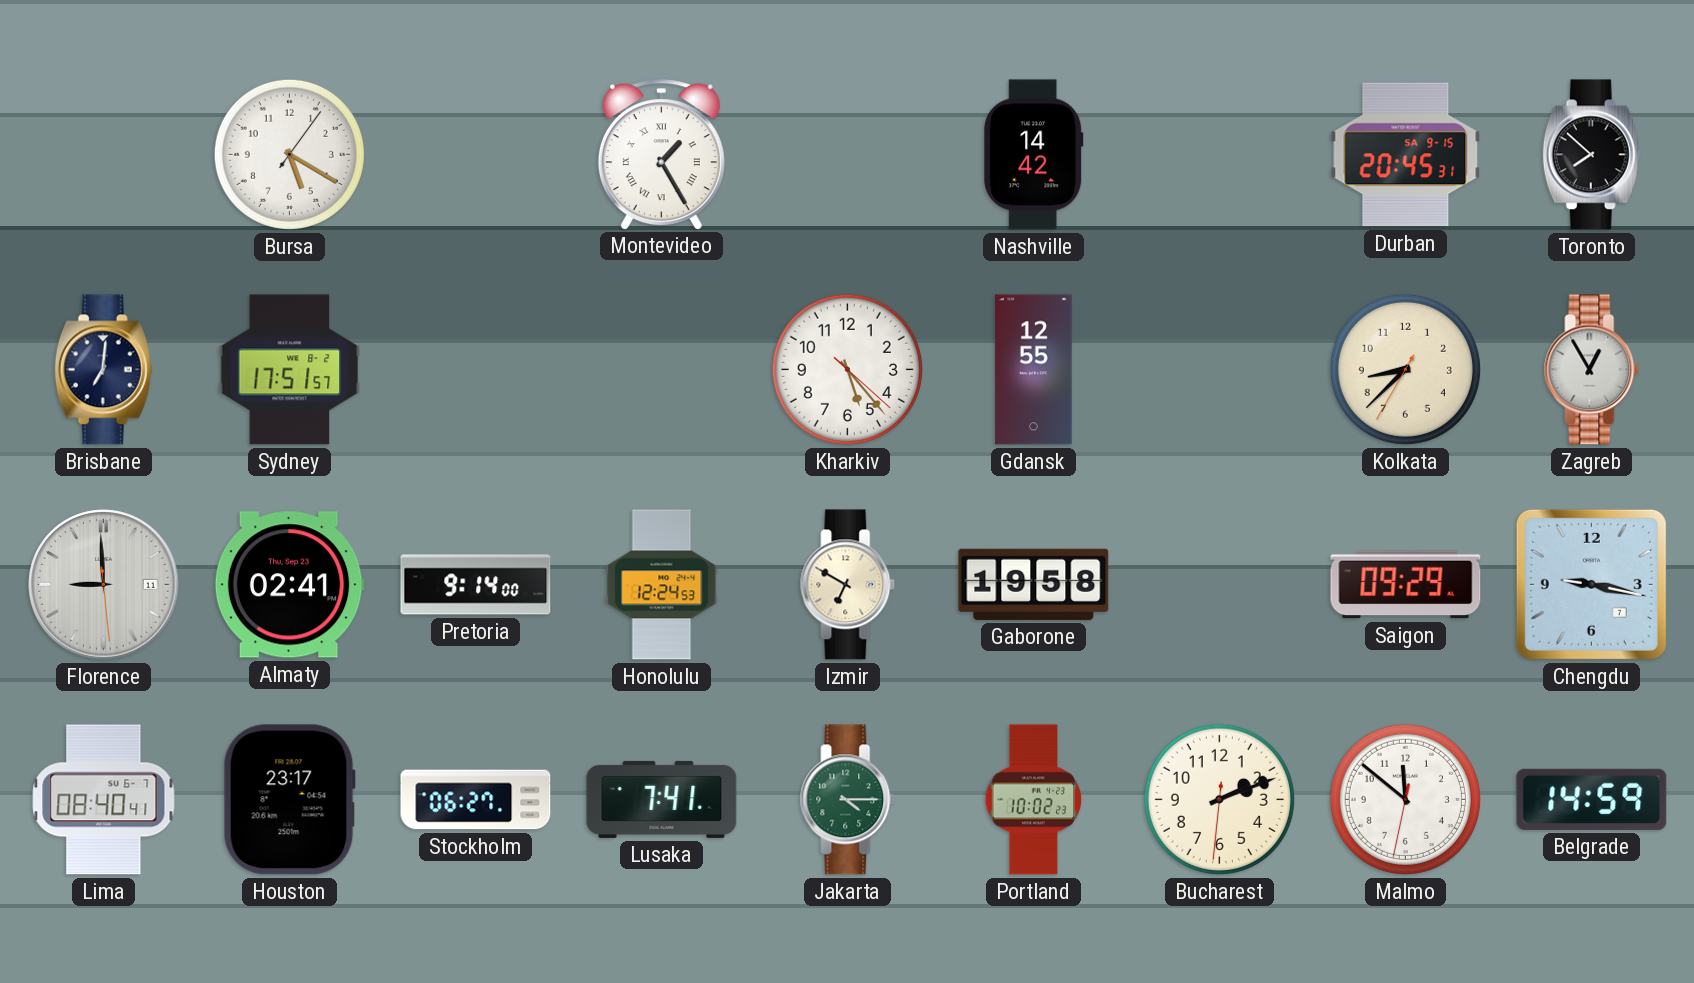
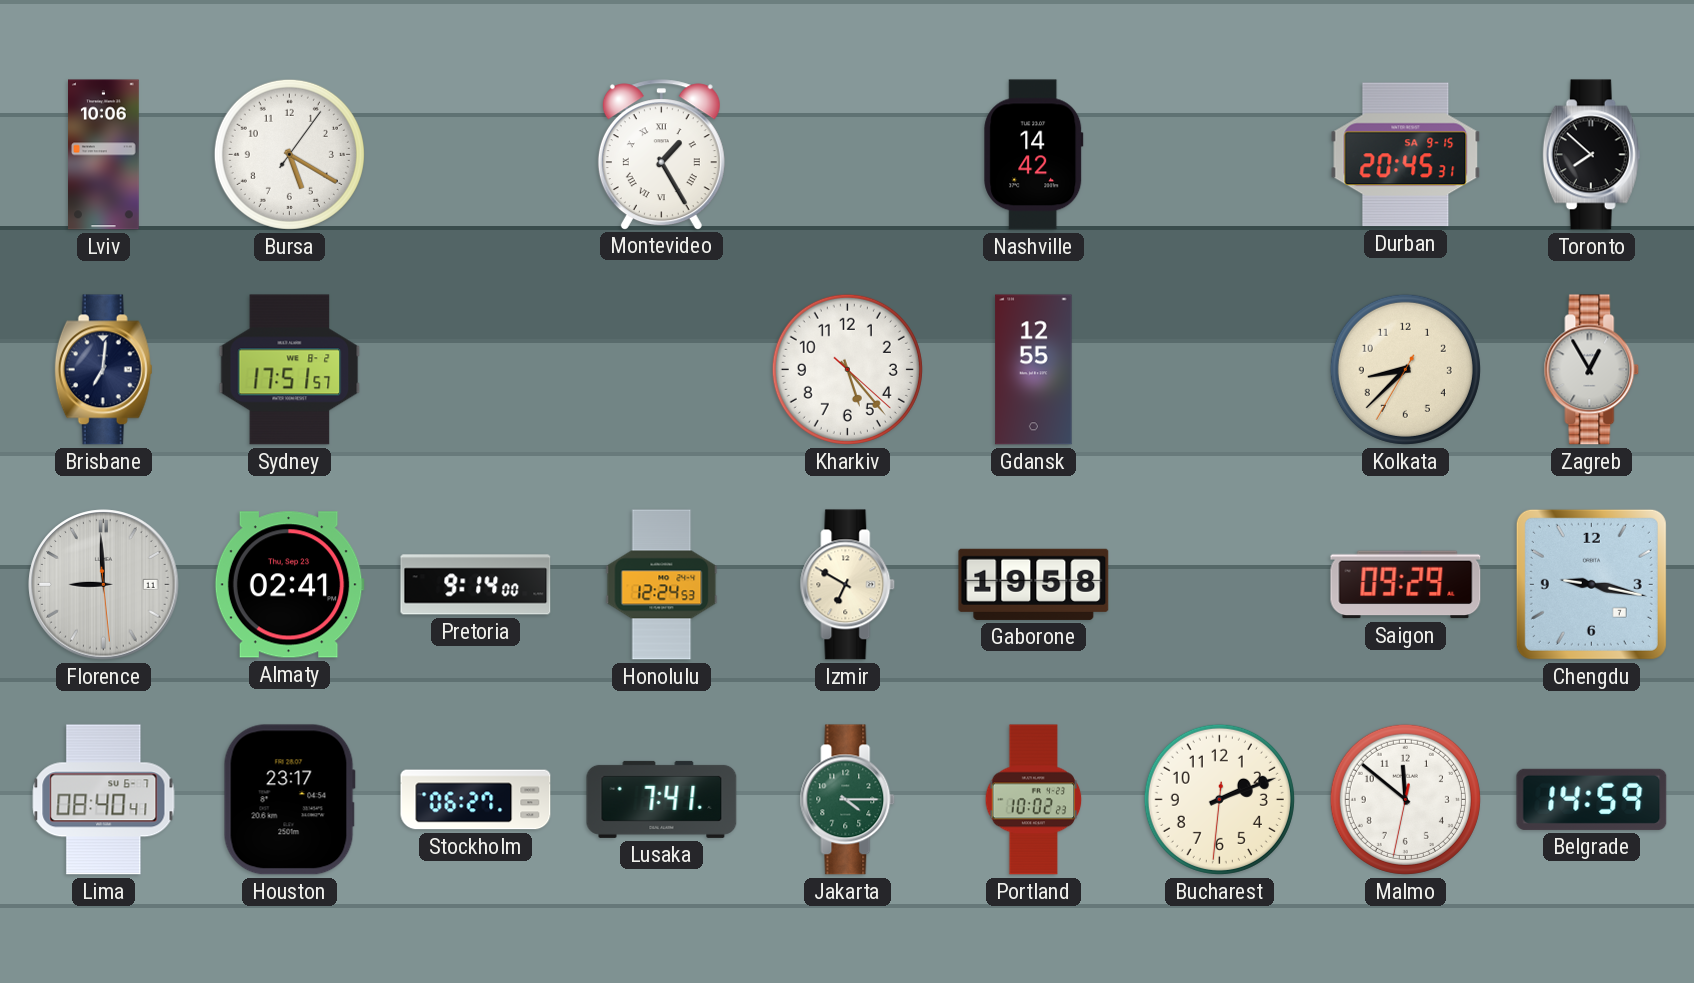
Lviv: none -> 10:06 (104, 155)
